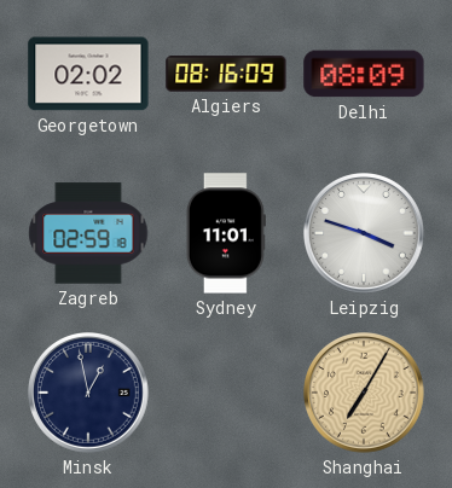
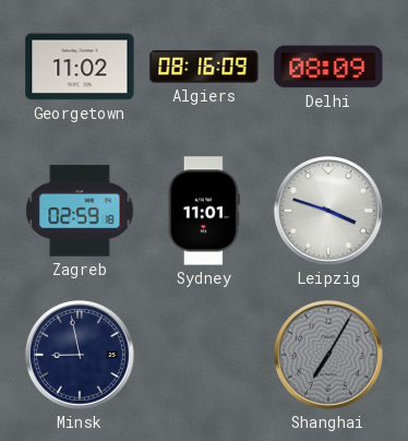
Georgetown: 02:02 -> 11:02 (80, 67)
Minsk: 12:58 -> 8:58 (81, 356)
Shanghai dial: champagne -> grey (329, 356)
